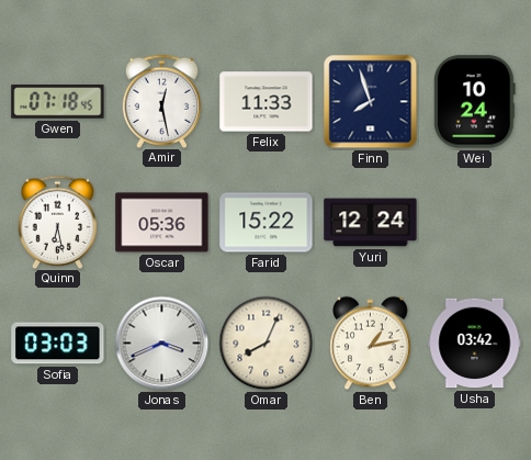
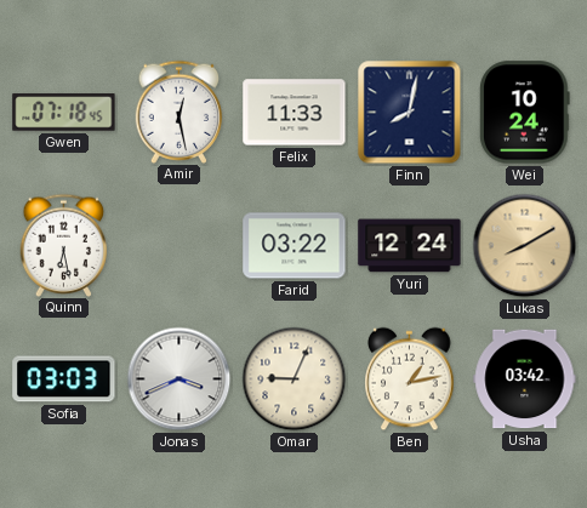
Finn: 7:57 -> 8:02 (410, 113)
Oscar: 05:36 -> none (162, 223)
Farid: 15:22 -> 03:22 (295, 246)
Lukas: none -> 8:10 (525, 246)
Omar: 8:04 -> 9:04 (295, 379)
